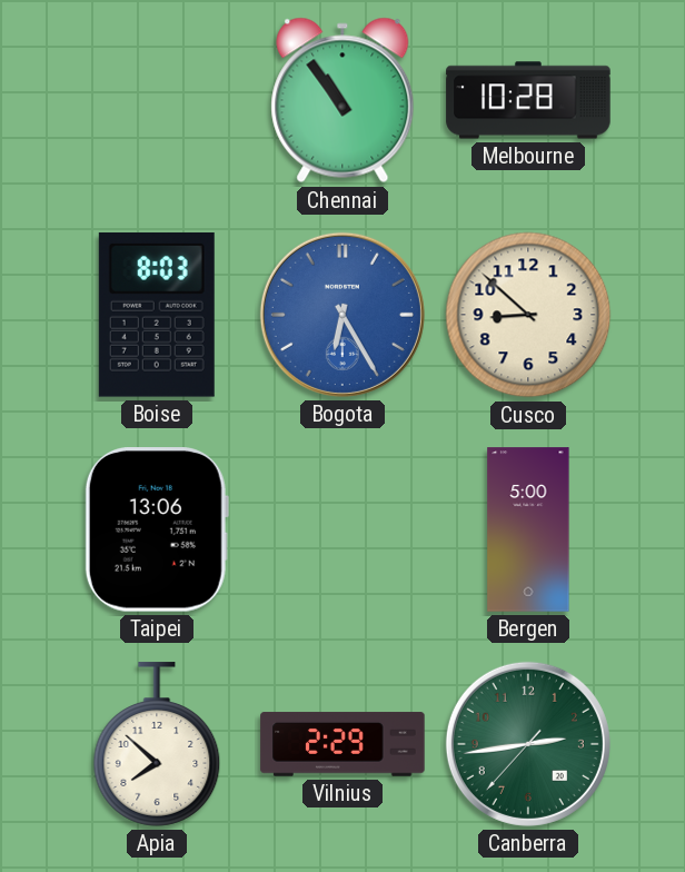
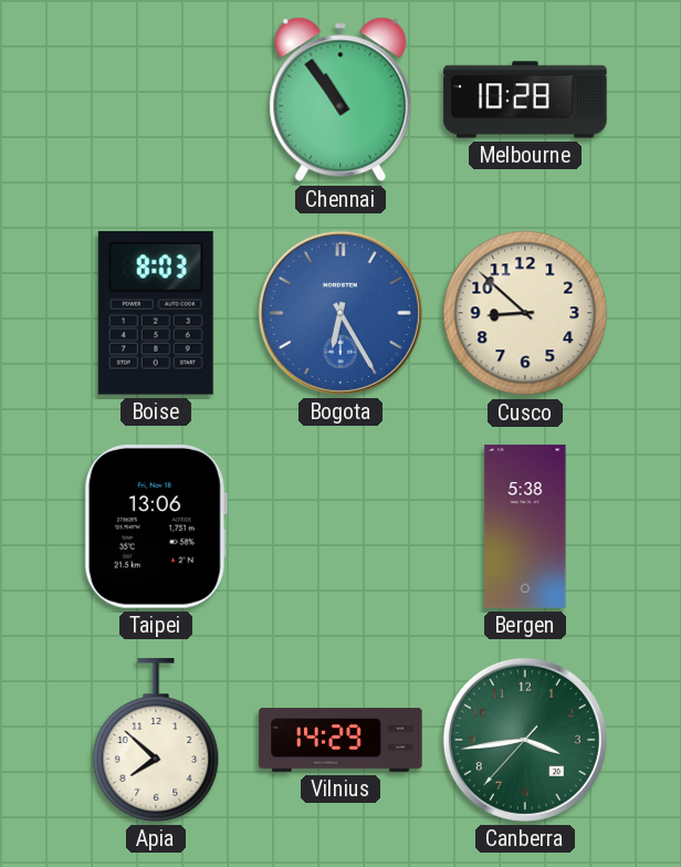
Bergen: 5:00 -> 5:38 (525, 526)
Vilnius: 2:29 -> 14:29 (340, 740)
Canberra: 2:43 -> 3:43 (525, 740)
